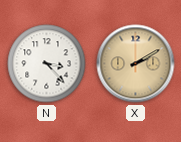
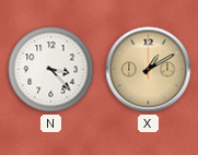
X: 2:10 -> 1:10 (149, 70)
